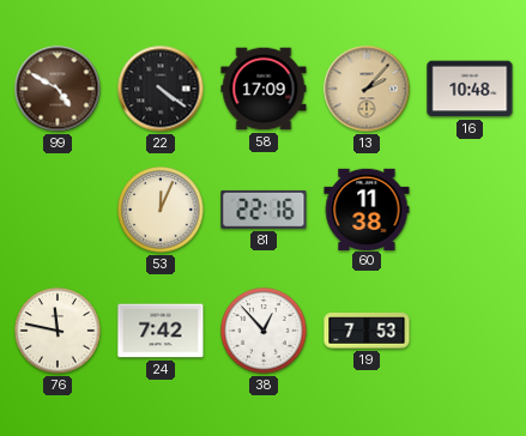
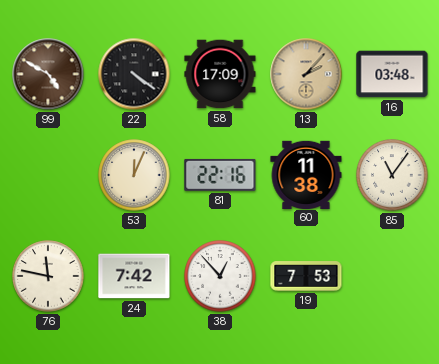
16: 10:48 -> 03:48 (392, 74)
85: none -> 11:06 (392, 175)
